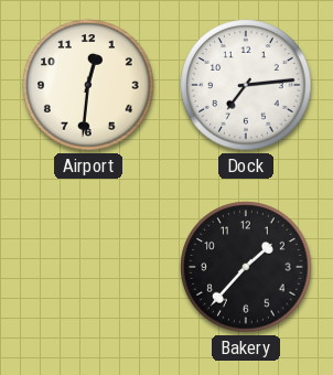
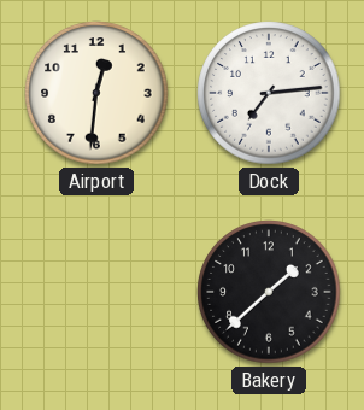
Bakery: 1:37 -> 1:38 (269, 292)
